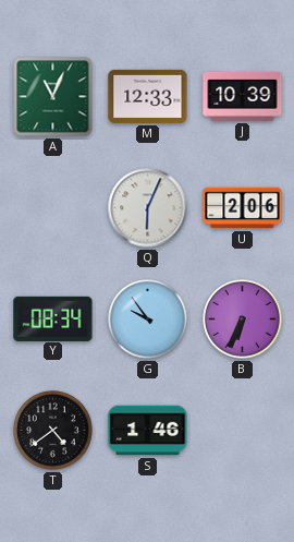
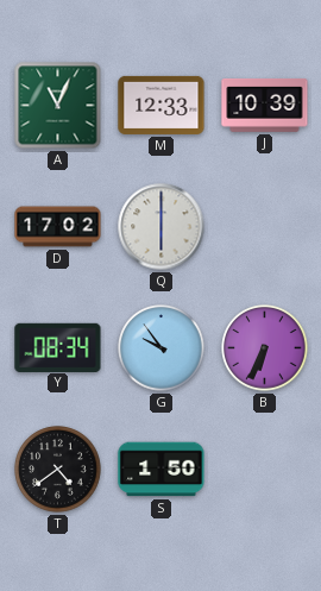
D: none -> 17:02 (58, 227)
Q: 6:04 -> 6:00 (162, 227)
U: 2:06 -> none (243, 208)
S: 1:46 -> 1:50 (162, 470)
